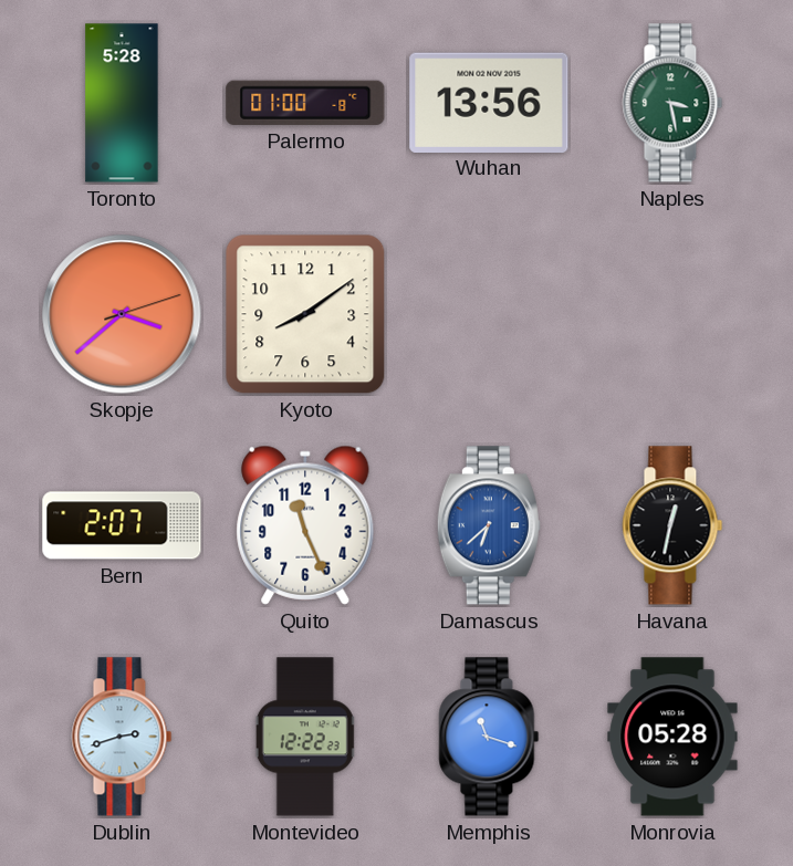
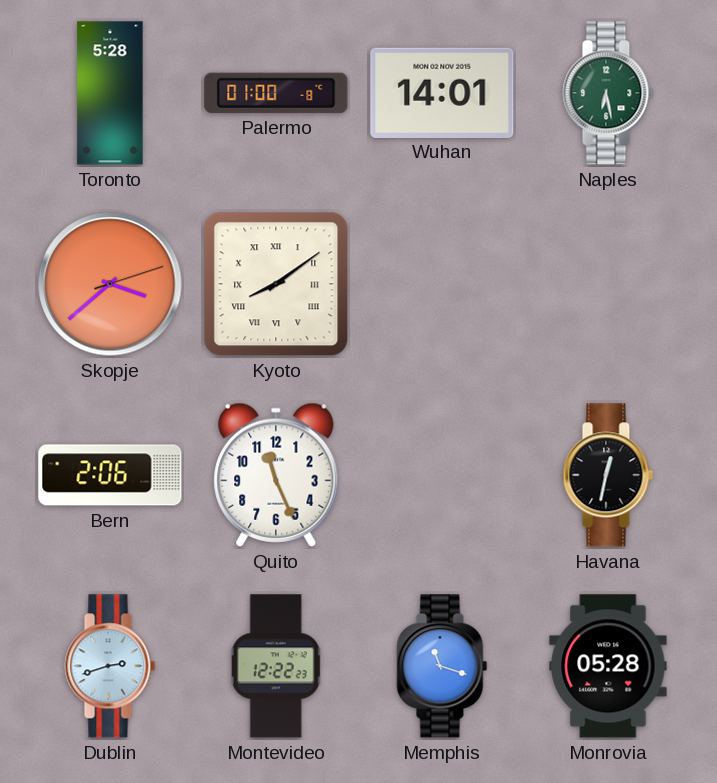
Wuhan: 13:56 -> 14:01 (442, 92)
Naples: 3:28 -> 6:28 (608, 93)
Kyoto numerals: Arabic -> Roman (276, 284)
Bern: 2:07 -> 2:06 (110, 475)
Damascus: 6:38 -> none (489, 525)
